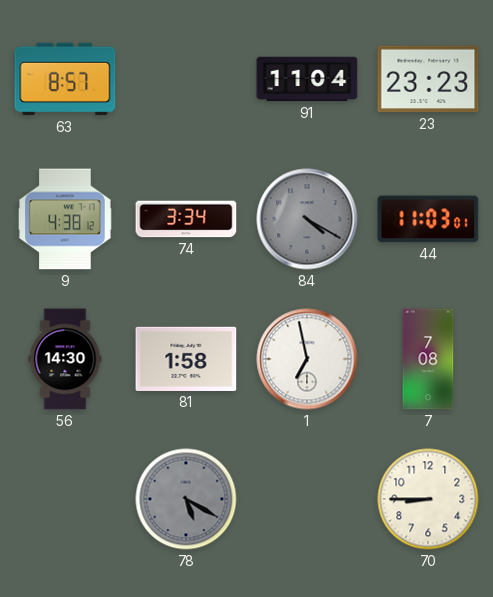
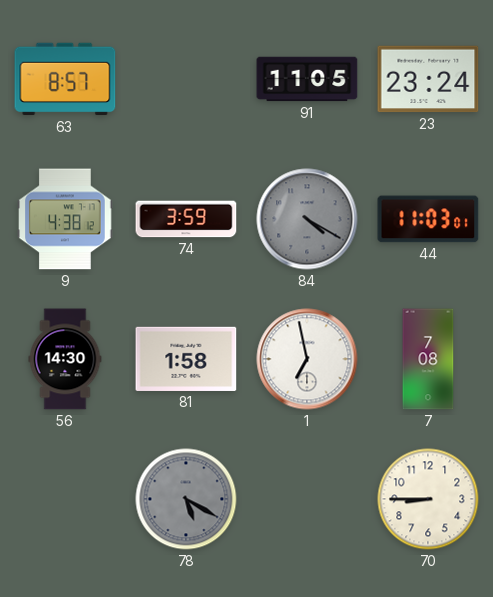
91: 11:04 -> 11:05 (307, 79)
23: 23:23 -> 23:24 (428, 79)
74: 3:34 -> 3:59 (186, 219)
